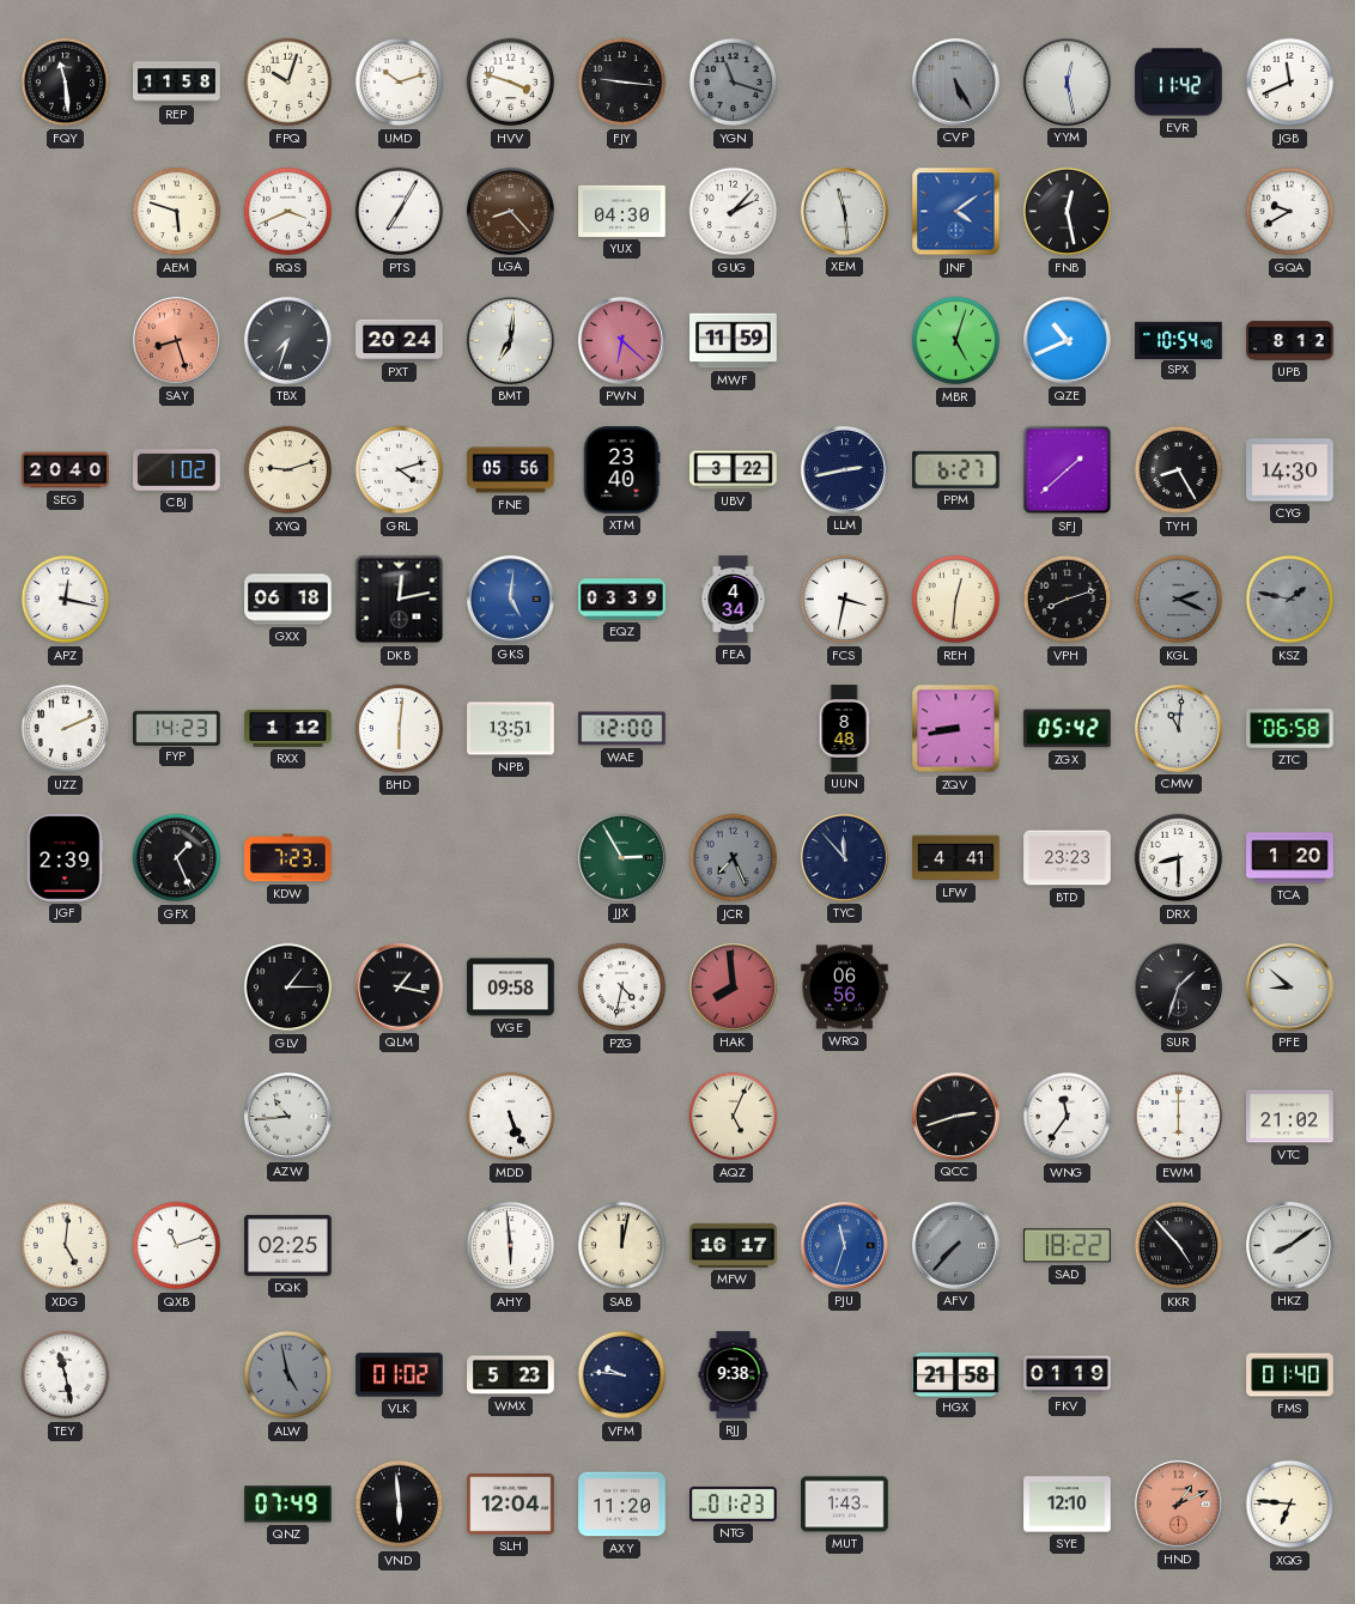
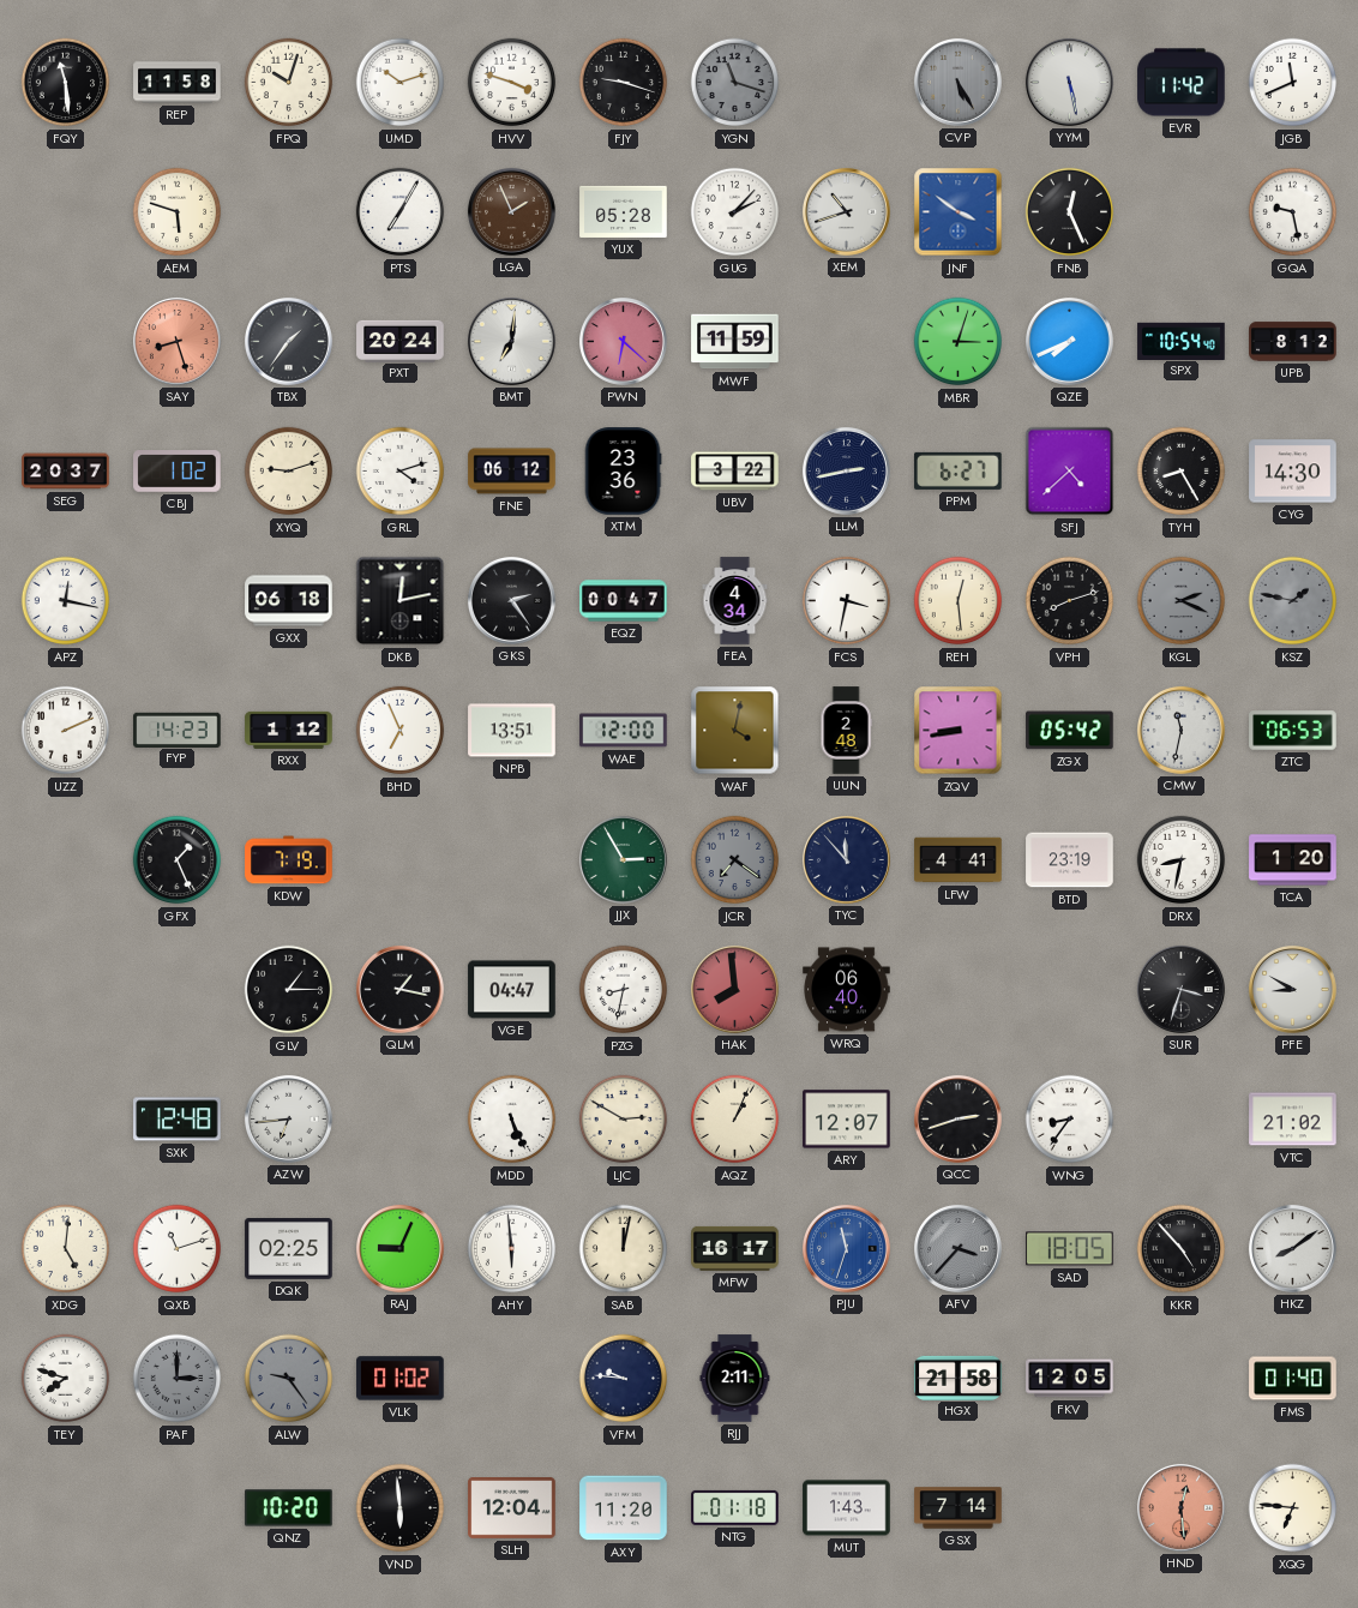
FJY: 9:16 -> 9:18 (624, 83)
YYM: 12:28 -> 5:28 (1069, 82)
RQS: 3:41 -> none (288, 212)
LGA: 8:23 -> 1:56 (511, 211)
YUX: 04:30 -> 05:28 (624, 211)
XEM: 11:29 -> 10:42 (846, 211)
JNF: 4:09 -> 3:51 (959, 212)
FNB: 12:28 -> 12:26 (1070, 212)
GQA: 9:40 -> 9:28 (1293, 212)
TBX: 7:33 -> 1:36 (288, 341)
MBR: 5:03 -> 3:03 (959, 342)
QZE: 10:41 -> 7:41 (1069, 341)
SEG: 20:40 -> 20:37 (66, 472)
FNE: 05:56 -> 06:12 (512, 472)
XTM: 23:40 -> 23:36 (623, 472)
SFJ: 1:38 -> 4:38 (1070, 472)
GKS: 5:01 -> 2:24 (511, 600)
GKS dial: blue -> black (511, 600)
EQZ: 03:39 -> 00:47 (624, 601)
REH: 12:31 -> 12:29 (959, 601)
BHD: 6:01 -> 6:56 (401, 731)
WAF: none -> 4:02 (735, 731)
UUN: 8:48 -> 2:48 (846, 731)
CMW: 11:01 -> 11:32 (1180, 730)
ZTC: 06:58 -> 06:53 (1293, 731)
JGF: 2:39 -> none (65, 858)
KDW: 7:23 -> 7:19 (289, 860)
JCR: 7:26 -> 7:21 (735, 860)
BTD: 23:23 -> 23:19 (1070, 860)
DRX: 8:30 -> 8:32 (1182, 860)
VGE: 09:58 -> 04:47 (512, 990)
PZG: 4:32 -> 8:32 (624, 990)
WRQ: 06:56 -> 06:40 (847, 990)
SUR: 1:33 -> 3:33 (1180, 989)
PFE: 8:52 -> 8:50 (1292, 989)
SXK: none -> 12:48 (178, 1120)
AZW: 10:44 -> 6:44 (288, 1118)
LJC: none -> 2:50 (624, 1120)
AQZ: 5:04 -> 1:04 (735, 1120)
ARY: none -> 12:07 (847, 1120)
WNG: 11:36 -> 8:36 (1070, 1120)
EWM: 6:00 -> none (1179, 1117)
RAJ: none -> 9:04 (399, 1248)
AFV: 7:37 -> 3:37 (957, 1248)
SAD: 18:22 -> 18:05 (1070, 1249)
TEY: 11:28 -> 7:48 (66, 1379)
PAF: none -> 3:00 (178, 1379)
ALW: 4:58 -> 9:24 (289, 1379)
WMX: 5:23 -> none (511, 1375)
RJJ: 9:38 -> 2:11 (735, 1379)
FKV: 01:19 -> 12:05 (1070, 1379)
QNZ: 07:49 -> 10:20 (289, 1508)
NTG: 01:23 -> 01:18 (735, 1507)
GSX: none -> 7:14 (959, 1508)
SYE: 12:10 -> none (1068, 1505)
HND: 1:11 -> 12:29 (1180, 1507)
